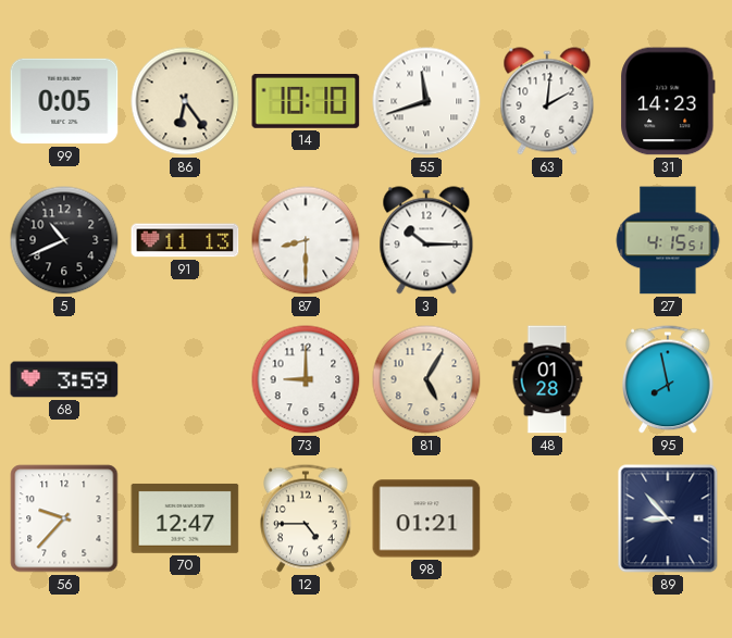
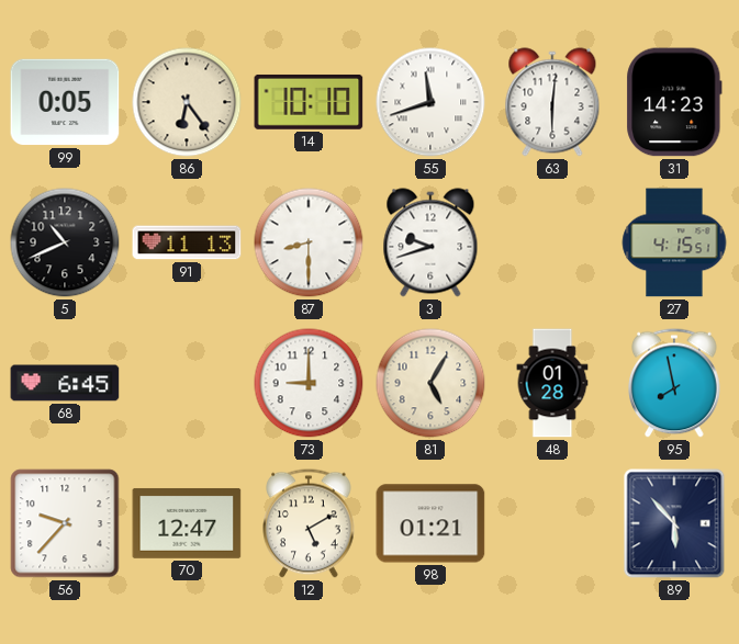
63: 2:01 -> 6:01 (552, 102)
3: 10:15 -> 9:42 (430, 242)
68: 3:59 -> 6:45 (65, 383)
12: 4:45 -> 5:10 (309, 523)
89: 8:53 -> 5:53 (674, 523)
